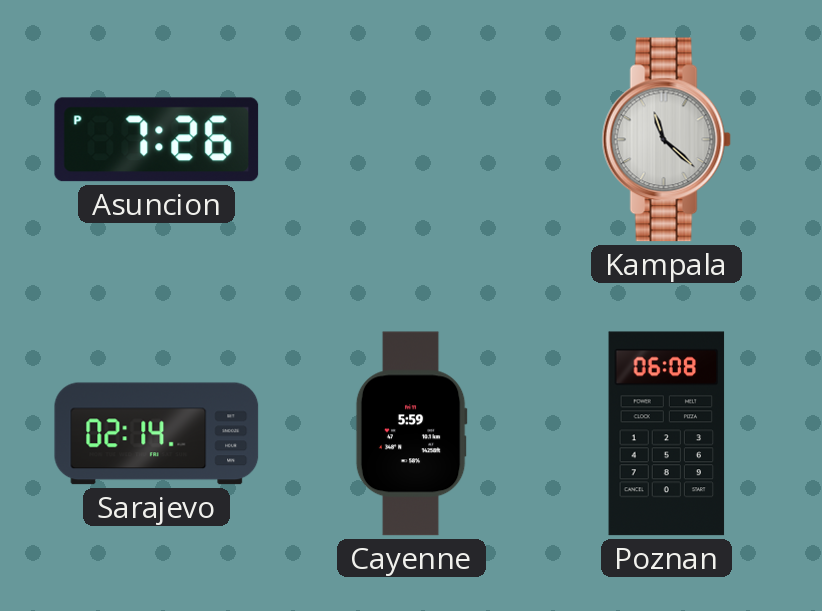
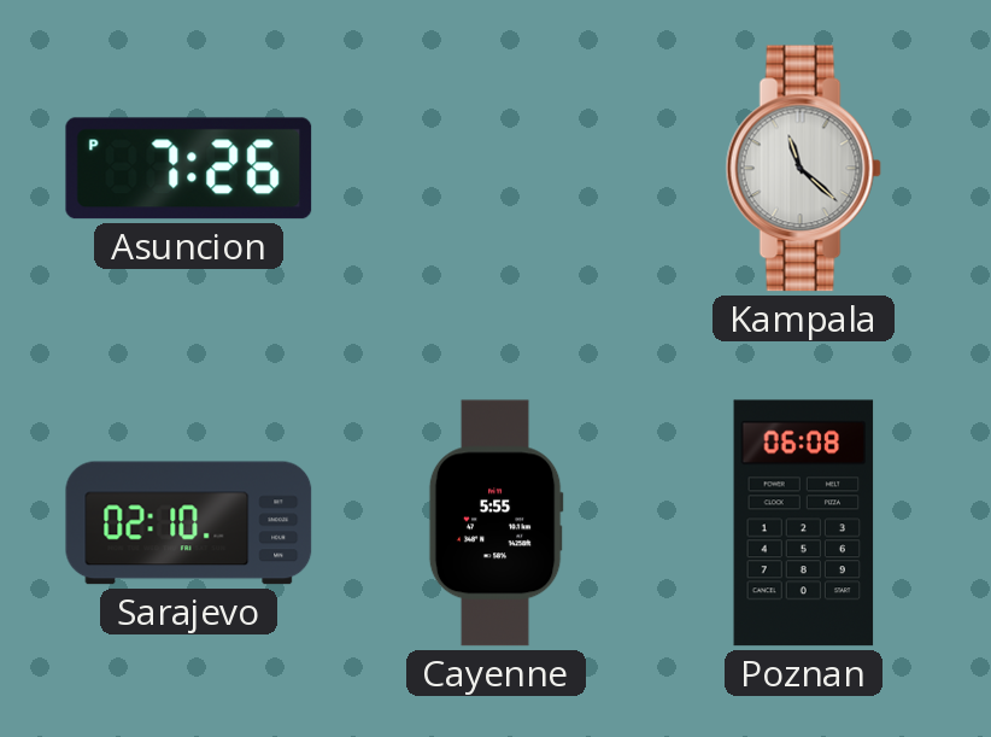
Sarajevo: 02:14 -> 02:10 (189, 523)
Cayenne: 5:59 -> 5:55 (495, 523)
